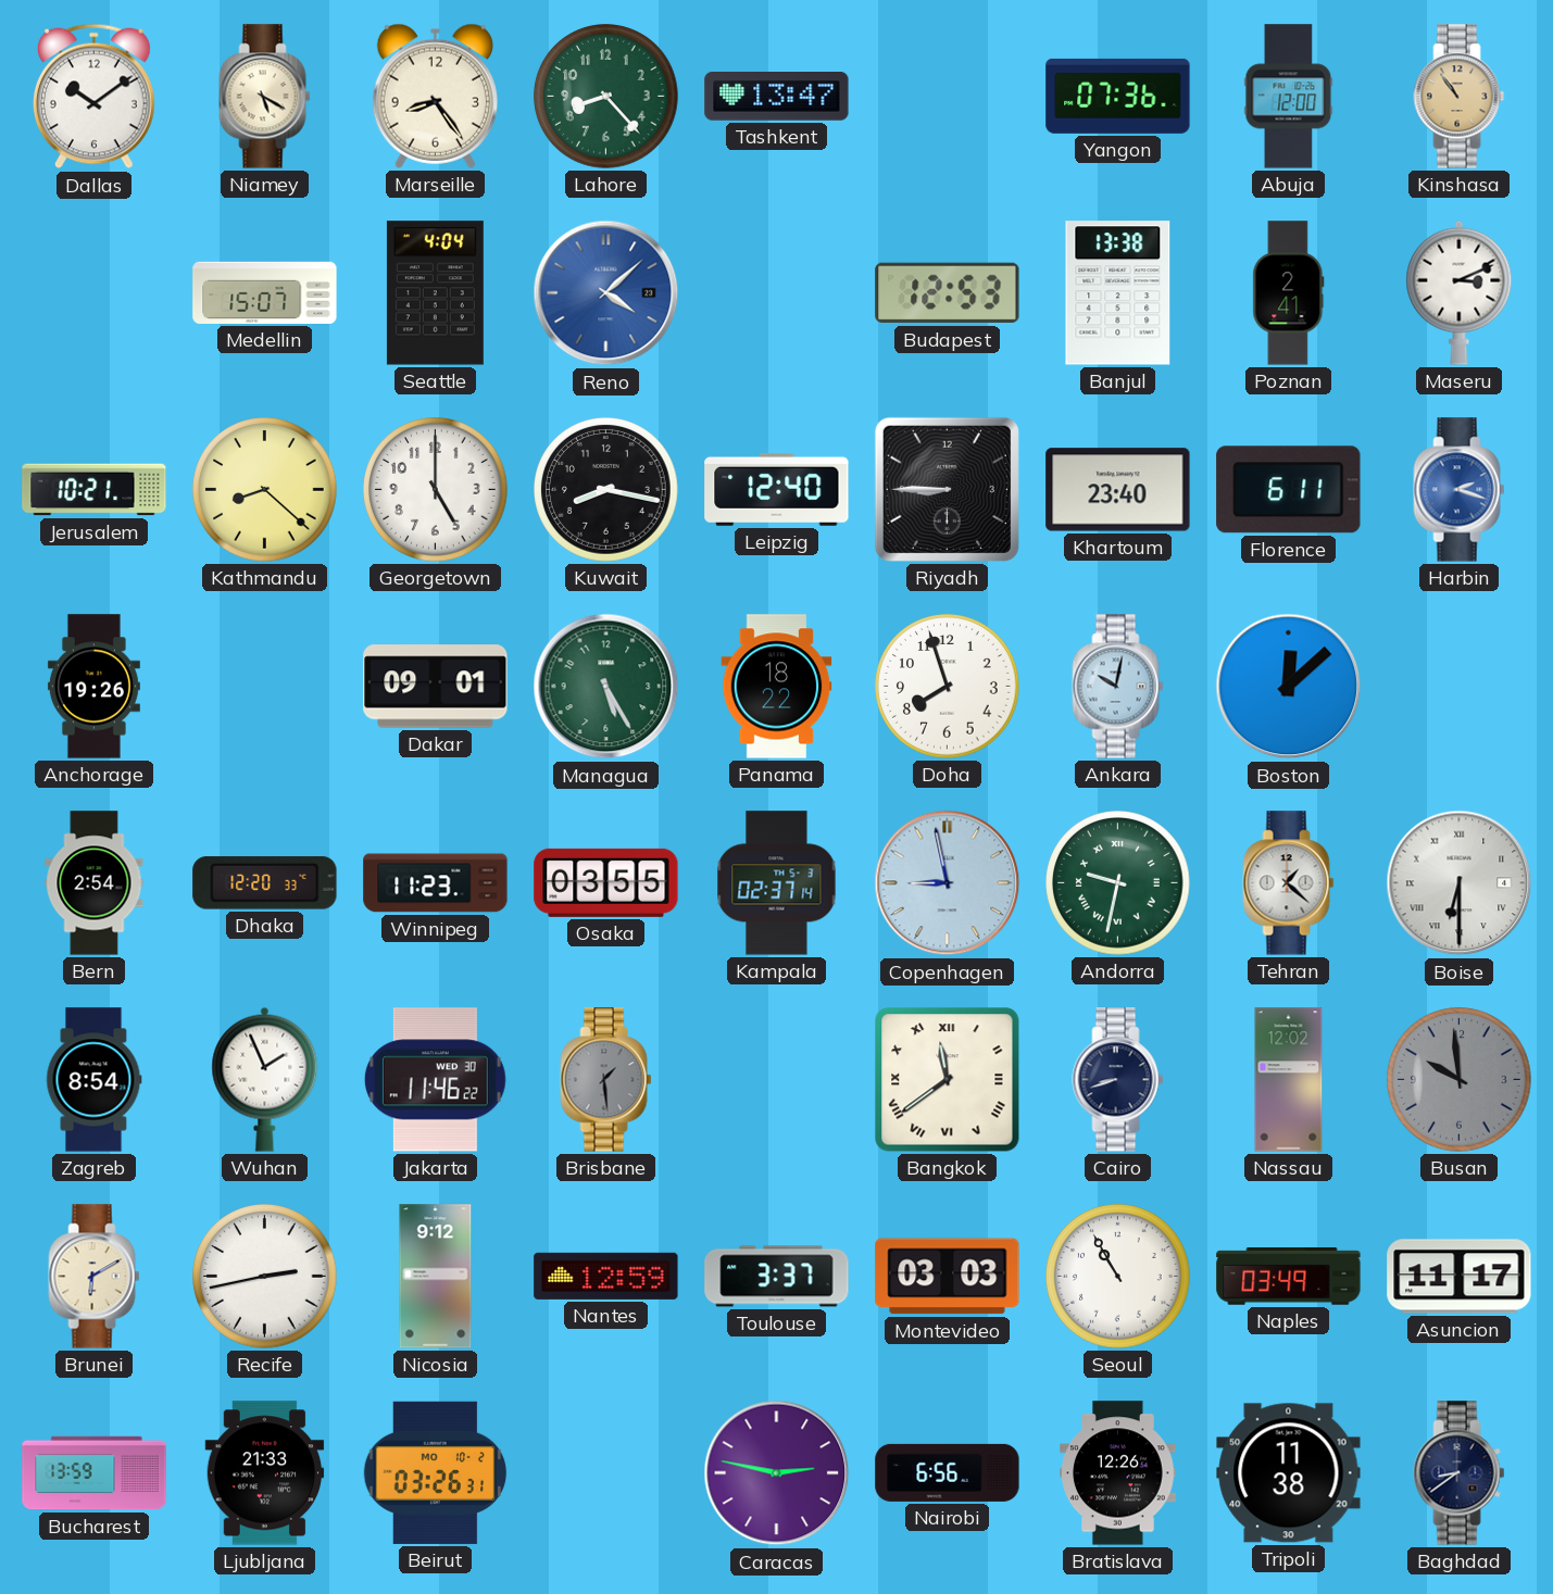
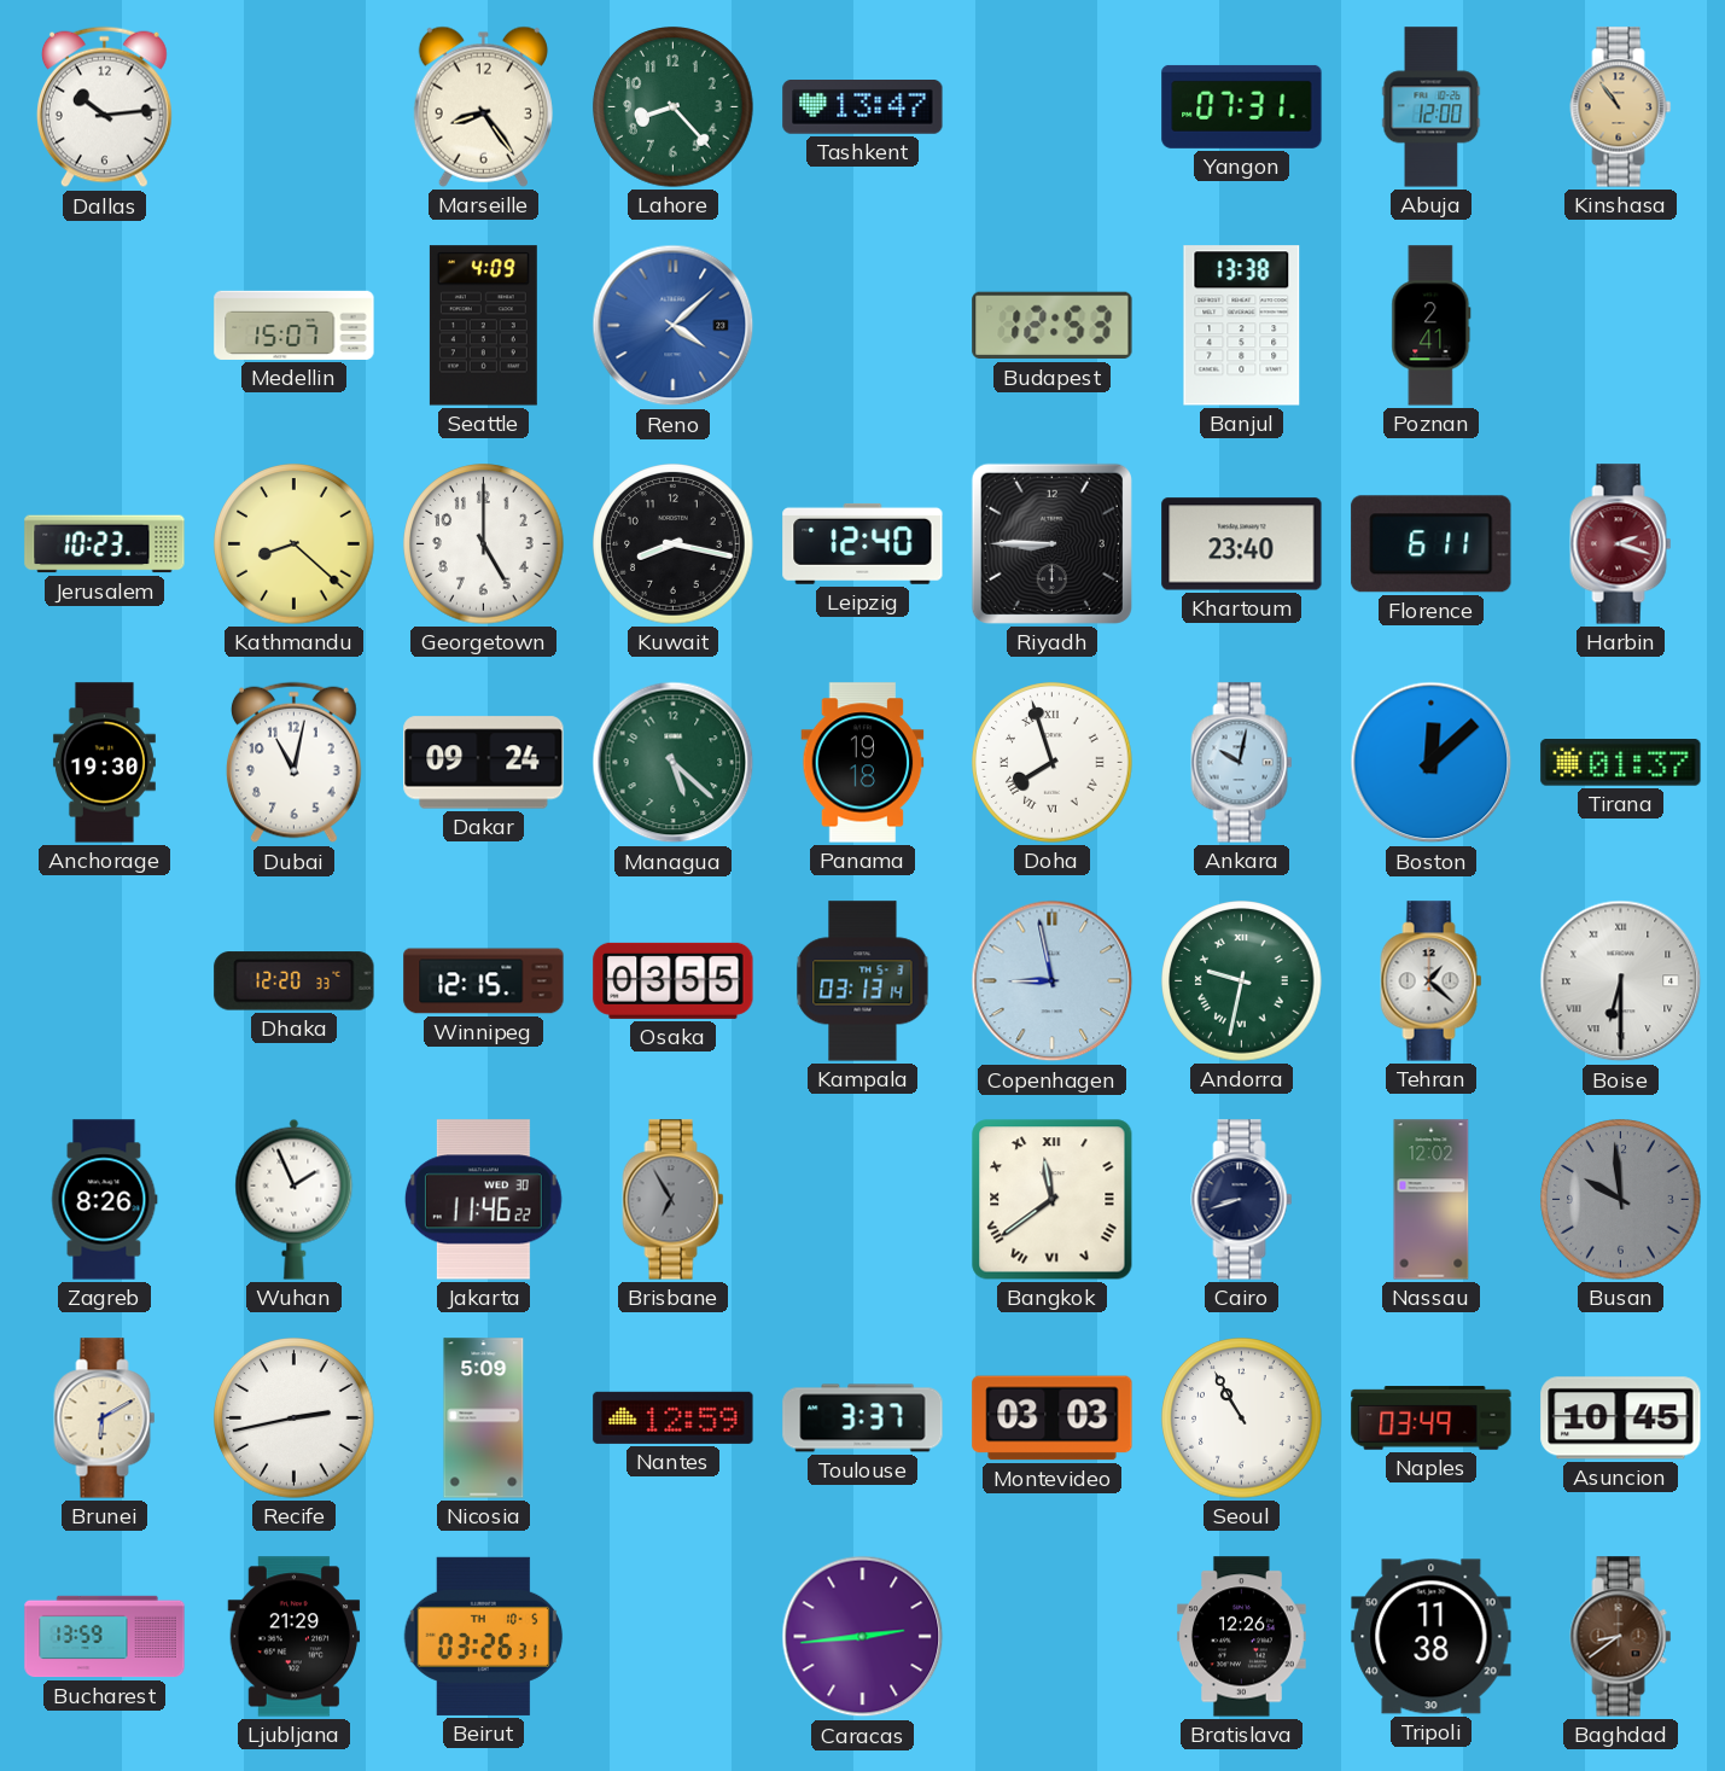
Dallas: 10:09 -> 10:14 (104, 107)
Niamey: 5:20 -> none (265, 97)
Yangon: 07:36 -> 07:31 (1242, 106)
Seattle: 4:04 -> 4:09 (483, 326)
Maseru: 3:11 -> none (1460, 292)
Jerusalem: 10:21 -> 10:23 (105, 544)
Harbin dial: blue -> burgundy (1621, 544)
Anchorage: 19:26 -> 19:30 (104, 763)
Dubai: none -> 11:02 (293, 763)
Dakar: 09:01 -> 09:24 (484, 763)
Managua: 5:25 -> 5:22 (674, 763)
Panama: 18:22 -> 19:18 (863, 763)
Doha numerals: Arabic -> Roman (1053, 763)
Tirana: none -> 01:37 (1621, 763)
Bern: 2:54 -> none (95, 883)
Winnipeg: 11:23 -> 12:15 (484, 981)
Kampala: 02:37 -> 03:13 (863, 981)
Zagreb: 8:54 -> 8:26 (105, 1200)
Brisbane: 1:29 -> 6:55 (674, 1200)
Nicosia: 9:12 -> 5:09 (484, 1418)
Asuncion: 11:17 -> 10:45 (1621, 1418)
Ljubljana: 21:33 -> 21:29 (295, 1637)
Beirut date: MO 10-2 -> TH 10-5 (484, 1636)
Caracas: 2:47 -> 2:44 (863, 1637)
Nairobi: 6:56 -> none (948, 1472)
Baghdad dial: navy -> brown (1621, 1637)
